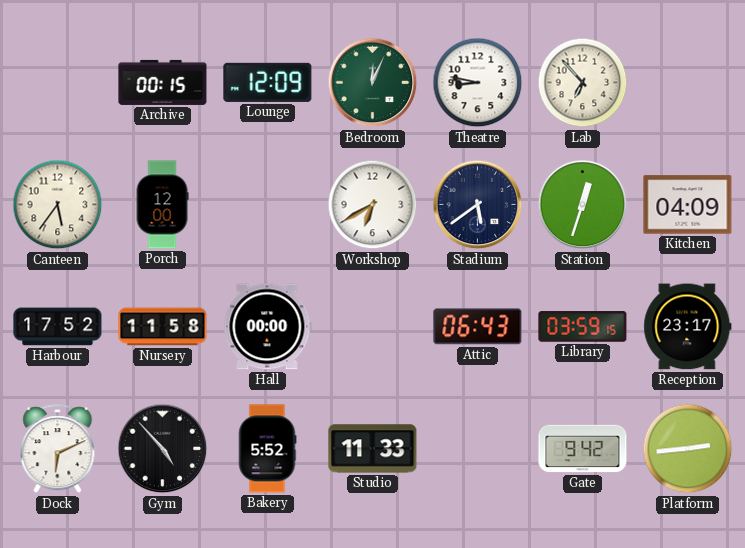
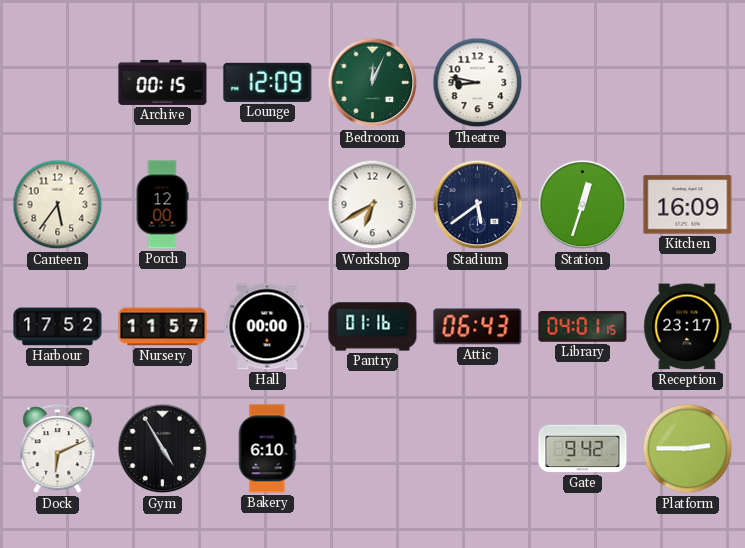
Lab: 6:53 -> none (583, 83)
Kitchen: 04:09 -> 16:09 (688, 205)
Nursery: 11:58 -> 11:57 (163, 327)
Pantry: none -> 01:16 (373, 327)
Library: 03:59 -> 04:01 (583, 327)
Gym: 4:53 -> 4:55 (163, 449)
Bakery: 5:52 -> 6:10 (267, 449)
Studio: 11:33 -> none (373, 449)
Platform: 2:44 -> 2:45 (688, 449)
